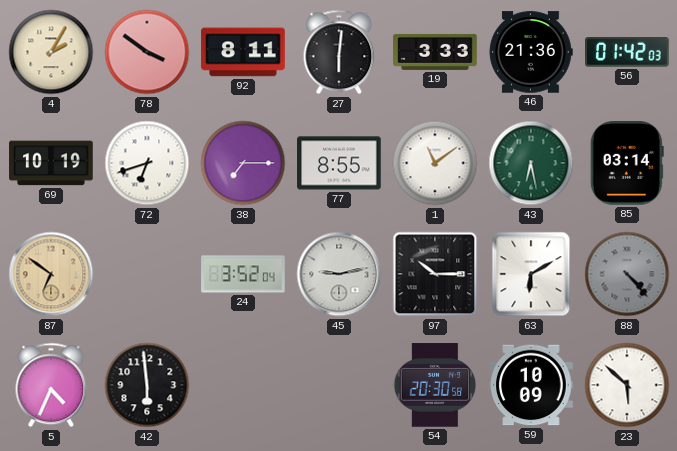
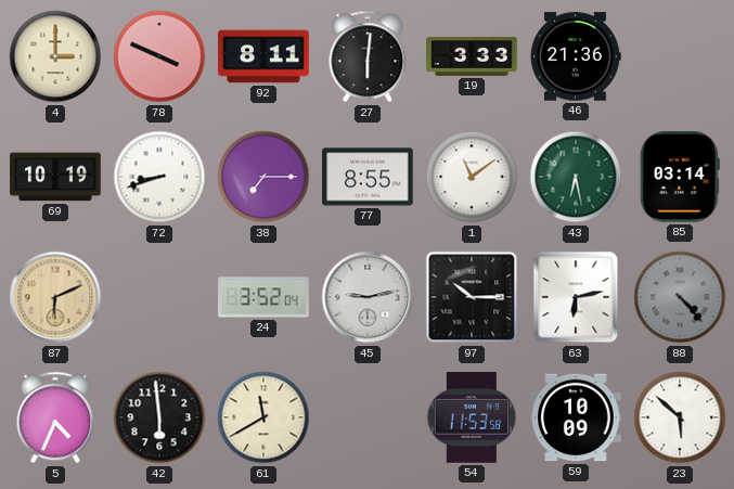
4: 2:05 -> 3:00 (55, 56)
78: 3:51 -> 3:49 (159, 56)
56: 01:42 -> none (628, 52)
72: 6:42 -> 8:42 (159, 177)
87: 6:51 -> 6:11 (55, 297)
63: 6:10 -> 6:13 (576, 297)
61: none -> 11:40 (263, 417)
54: 20:30 -> 11:53 (472, 417)
